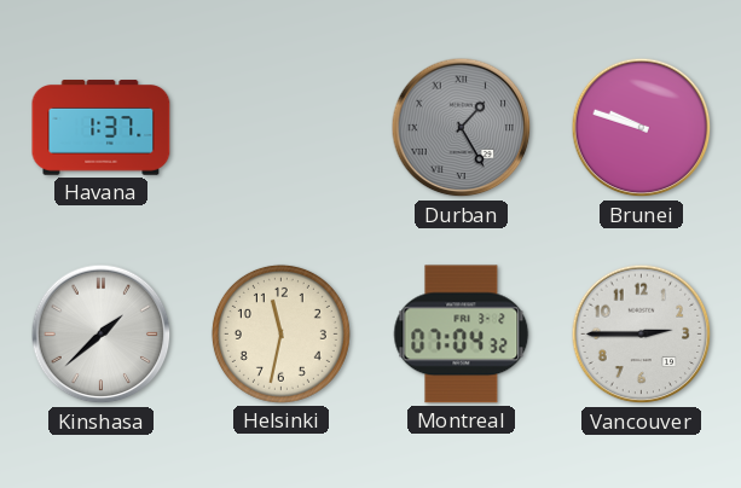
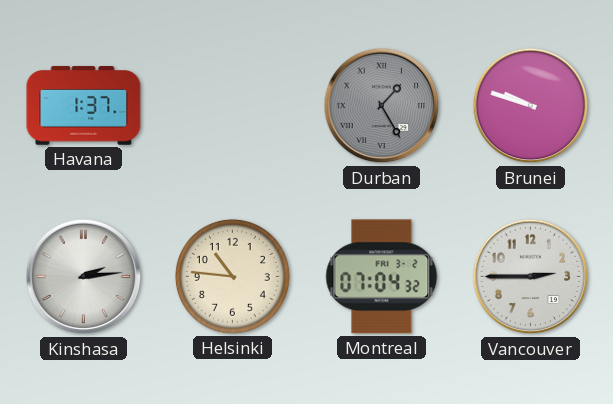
Kinshasa: 1:38 -> 2:14 (84, 277)
Helsinki: 11:32 -> 10:46 (232, 276)
